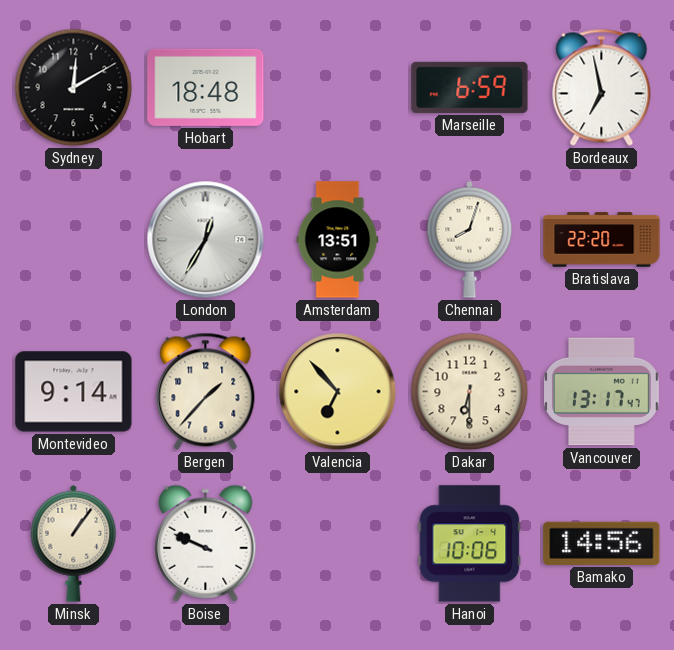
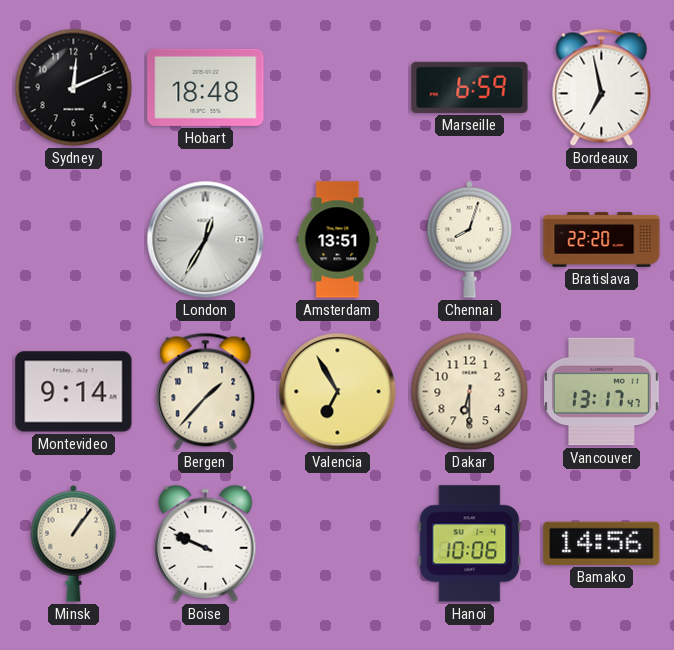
Sydney: 12:10 -> 12:11 (74, 88)
Valencia: 6:53 -> 6:55 (338, 392)
